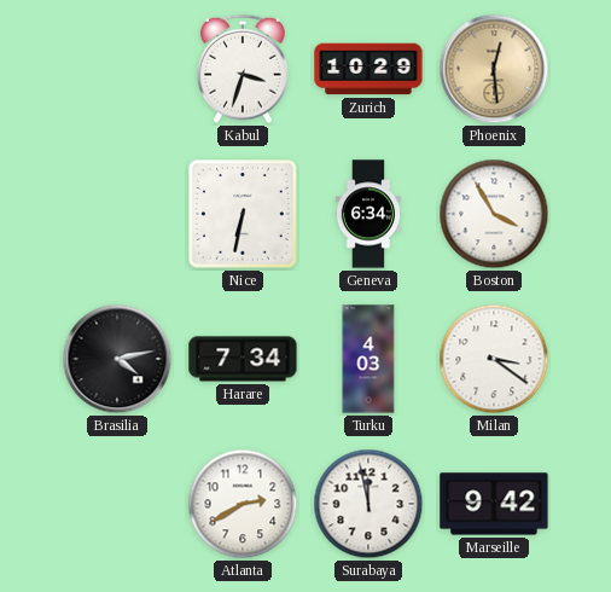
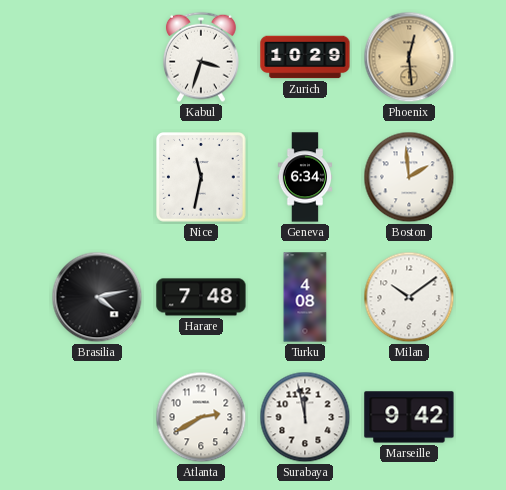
Nice: 6:32 -> 11:32 (202, 178)
Boston: 3:55 -> 1:59 (409, 177)
Harare: 7:34 -> 7:48 (201, 297)
Turku: 4:03 -> 4:08 (305, 297)
Milan: 3:21 -> 10:09 (409, 297)
